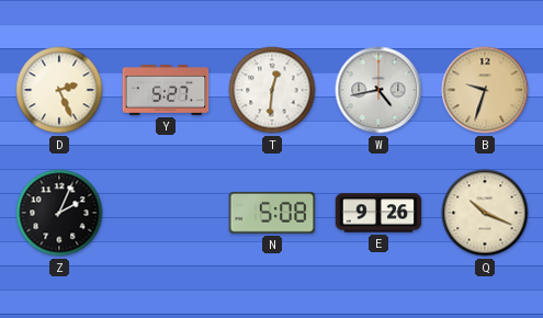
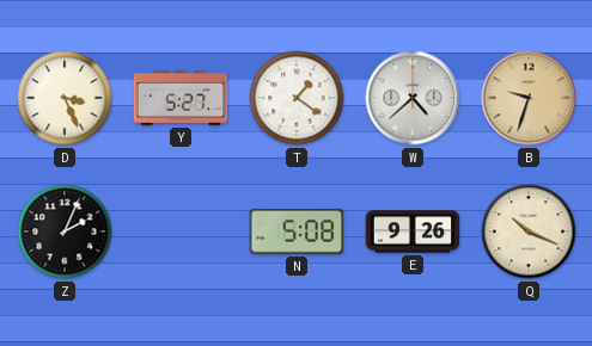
D: 2:26 -> 3:26 (65, 98)
T: 12:31 -> 1:21 (297, 98)
W: 4:43 -> 4:38 (413, 98)
